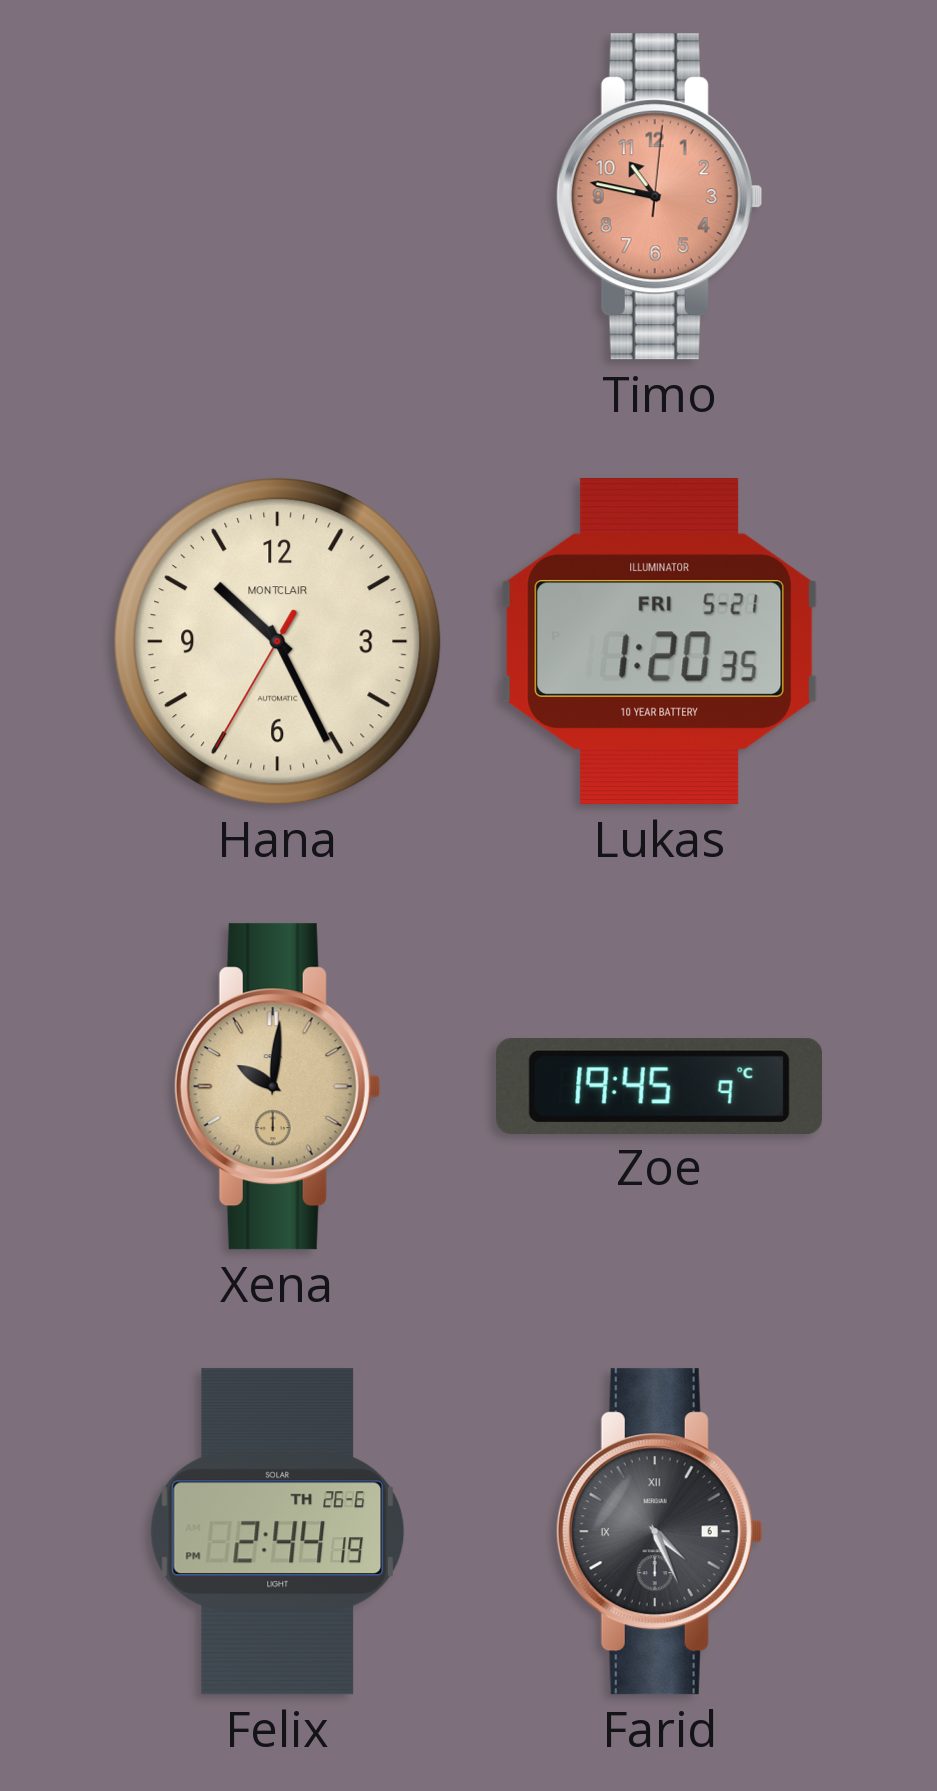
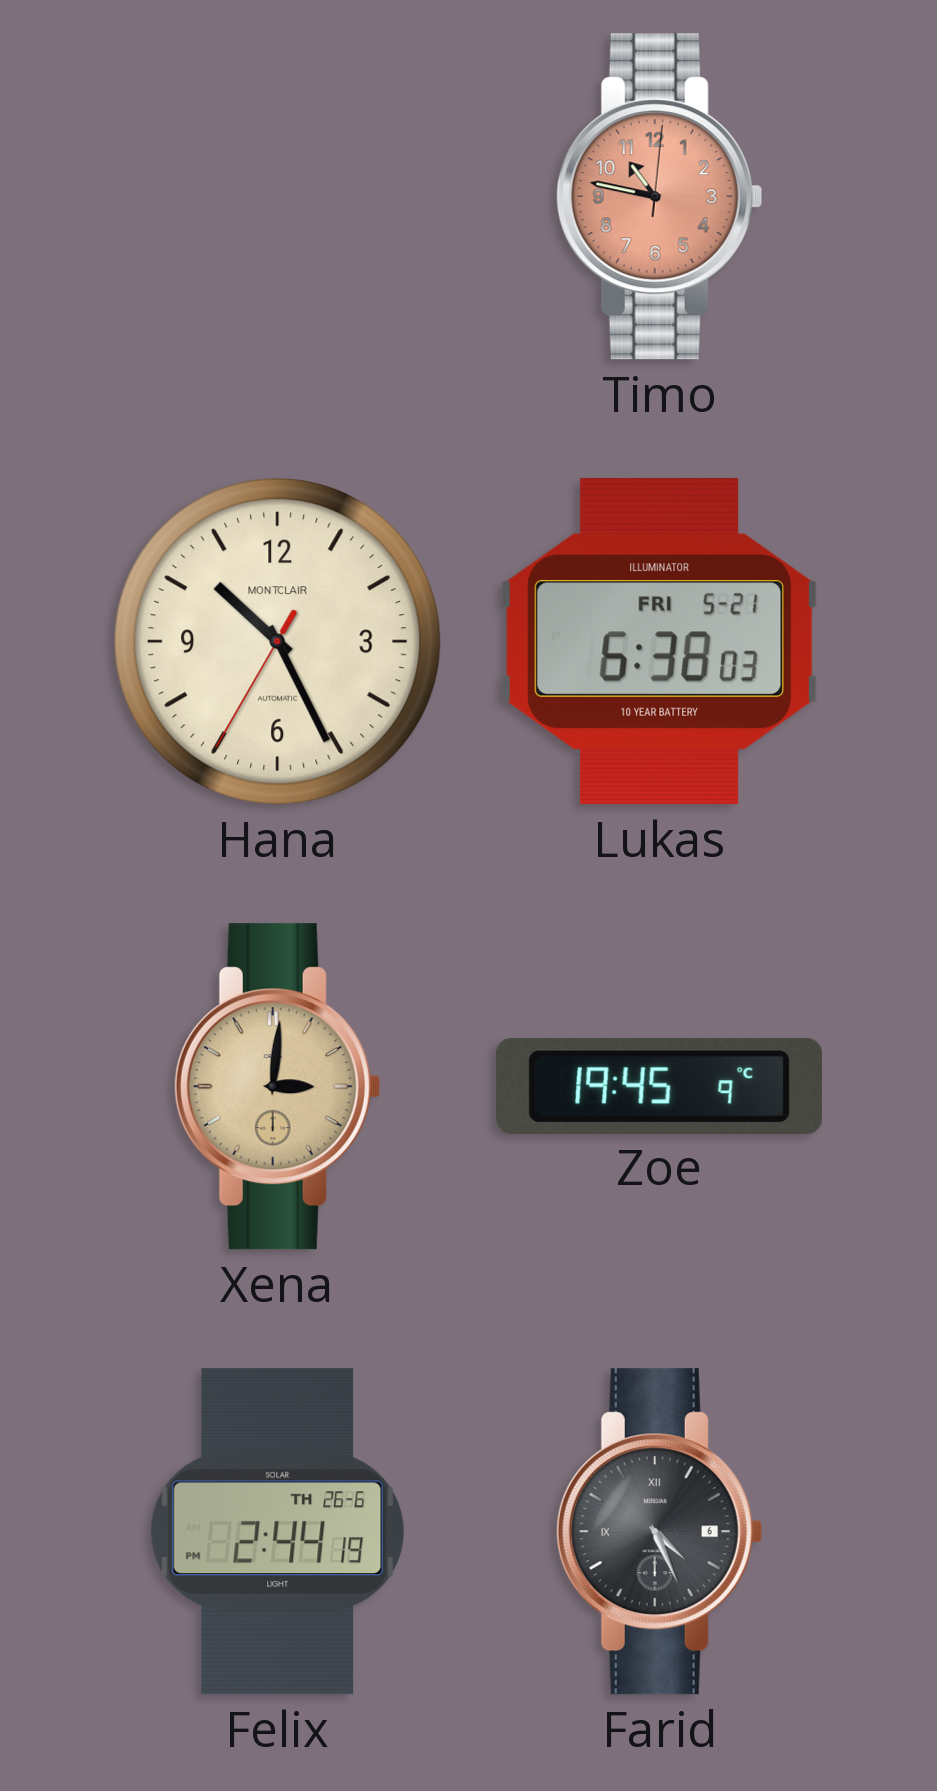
Lukas: 1:20 -> 6:38 (659, 642)
Xena: 10:01 -> 3:01 (277, 1087)
